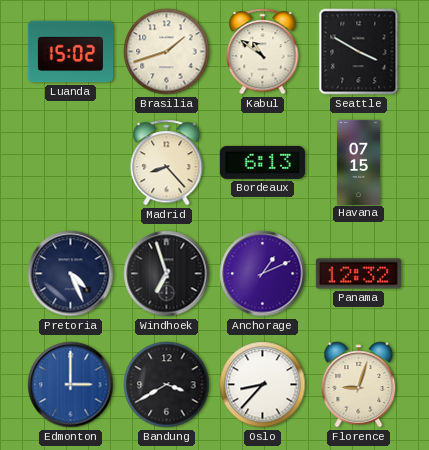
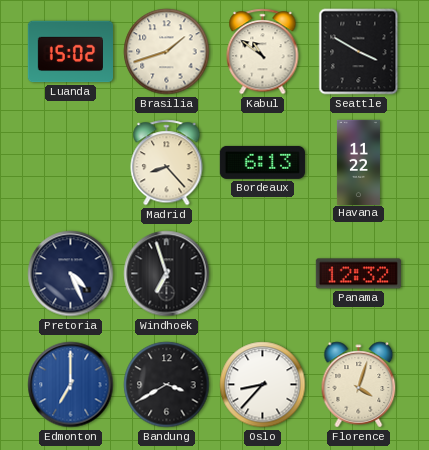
Havana: 07:15 -> 11:22 (358, 162)
Anchorage: 1:11 -> none (263, 274)
Edmonton: 3:00 -> 7:00 (71, 385)
Florence: 9:03 -> 4:03 (359, 385)
